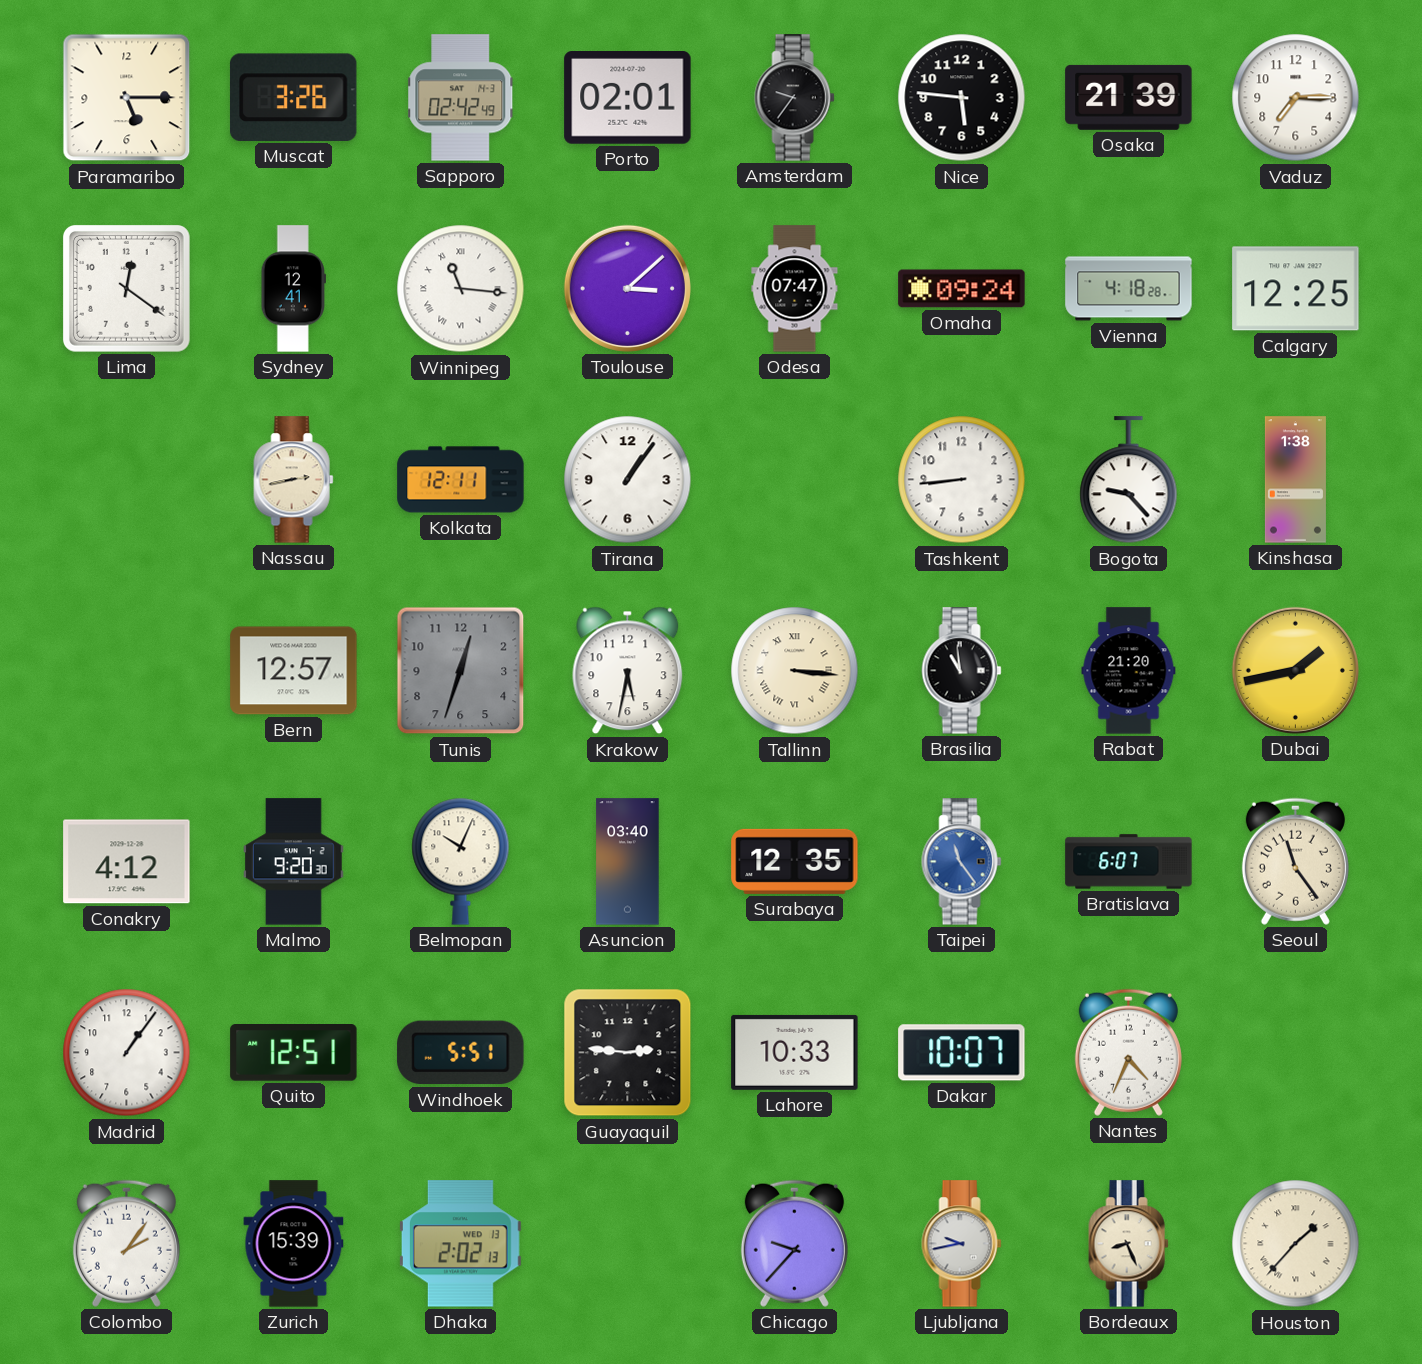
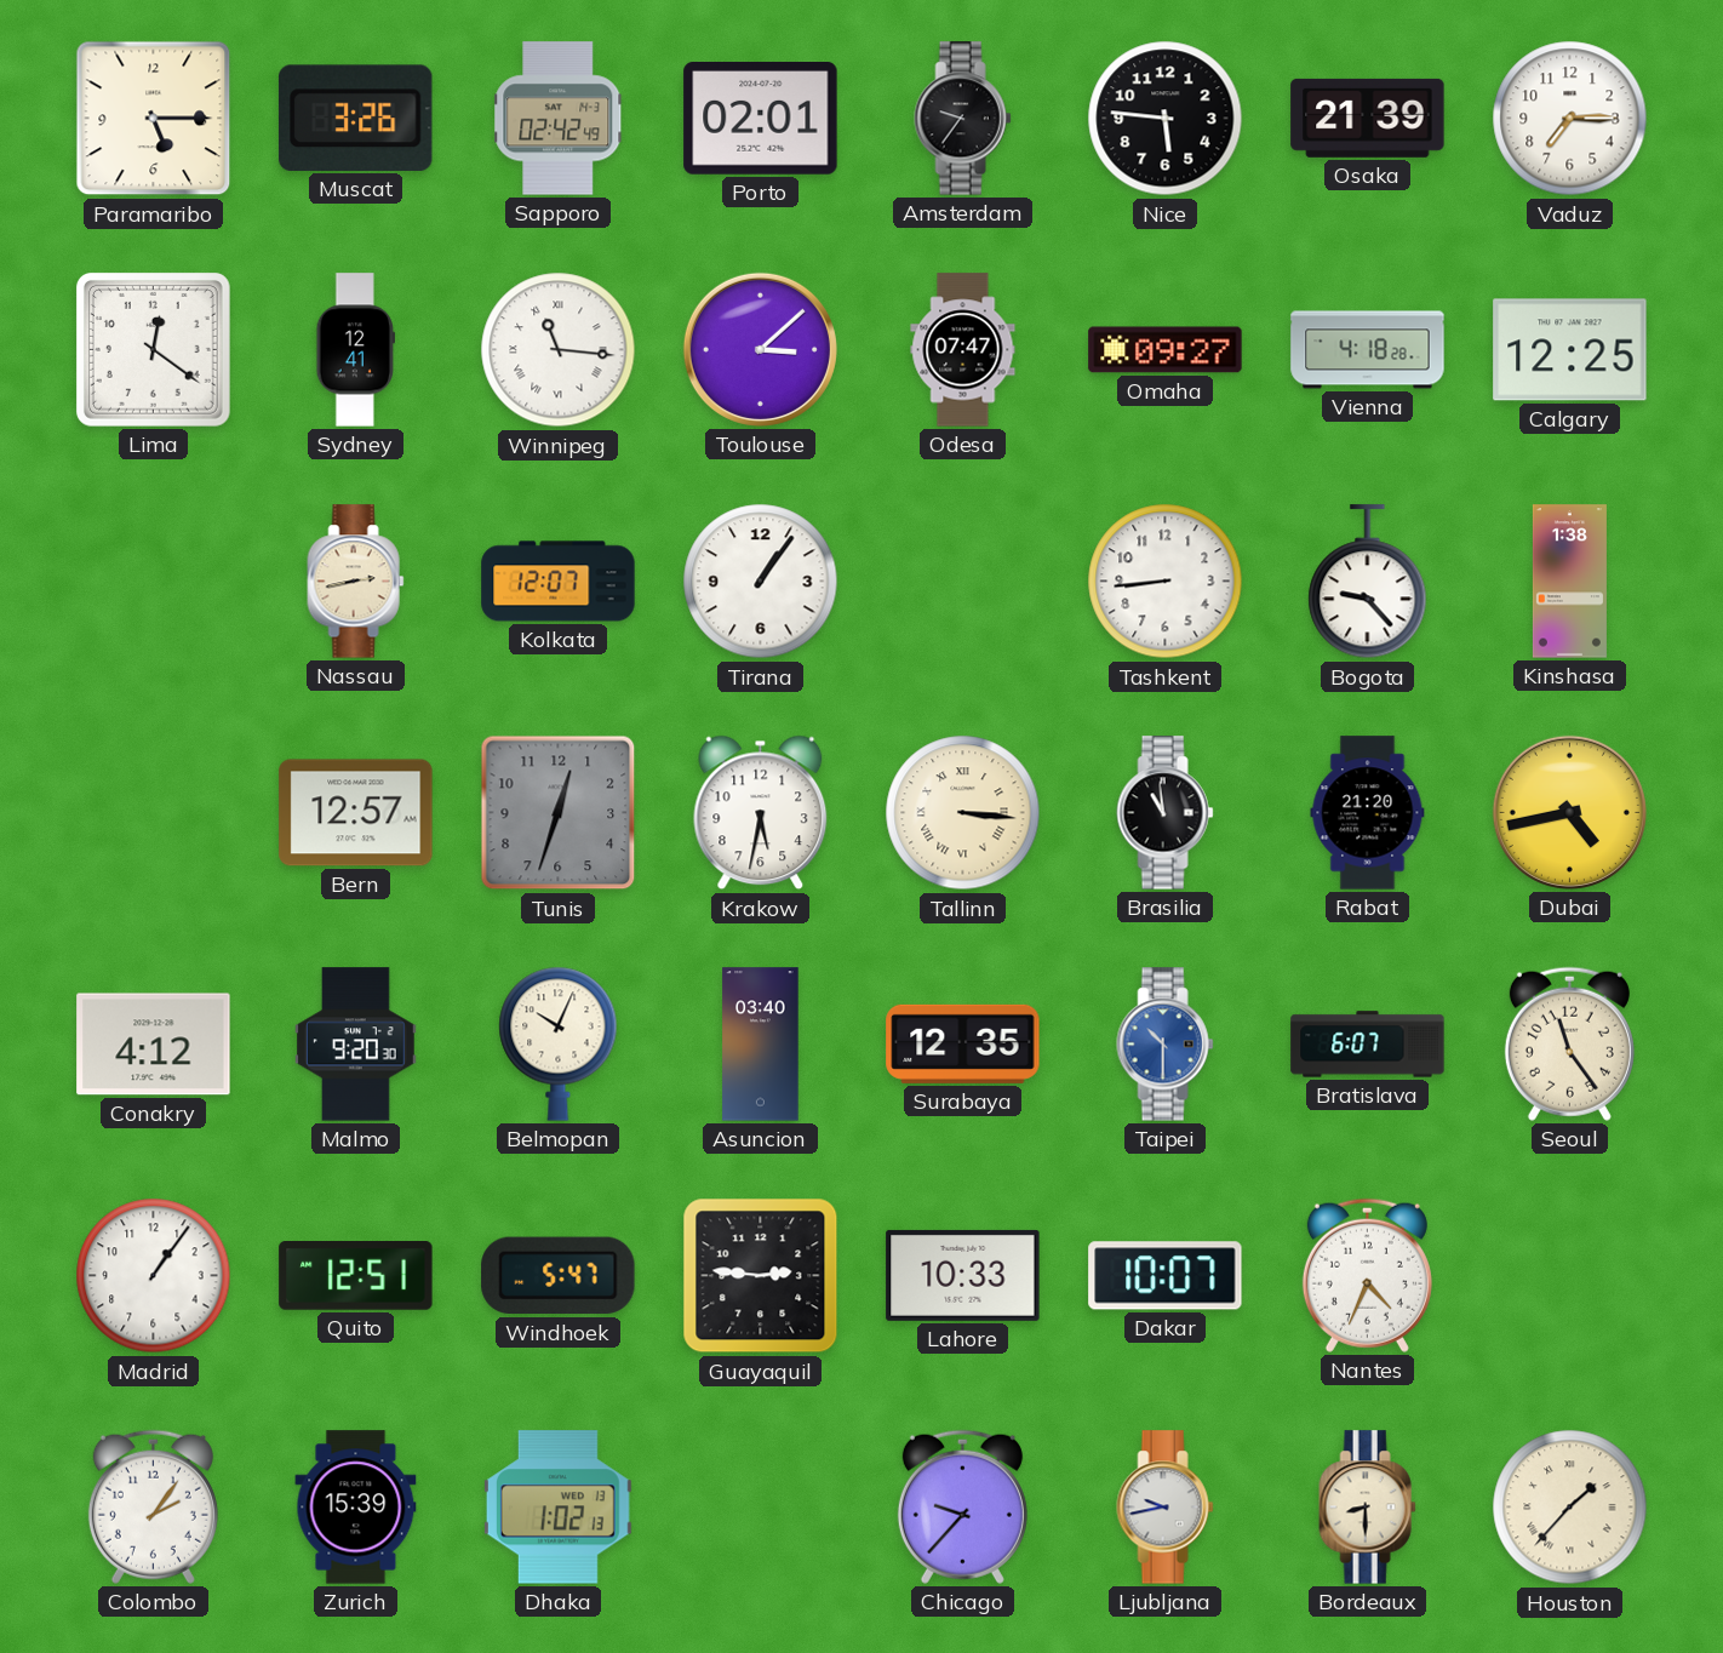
Omaha: 09:24 -> 09:27 (1166, 350)
Kolkata: 12:11 -> 12:07 (559, 582)
Dubai: 1:43 -> 4:43 (1569, 812)
Taipei: 11:24 -> 10:30 (1166, 1045)
Windhoek: 5:51 -> 5:47 (559, 1276)
Dhaka: 2:02 -> 1:02 (557, 1508)
Bordeaux: 8:26 -> 8:30 (1368, 1508)
